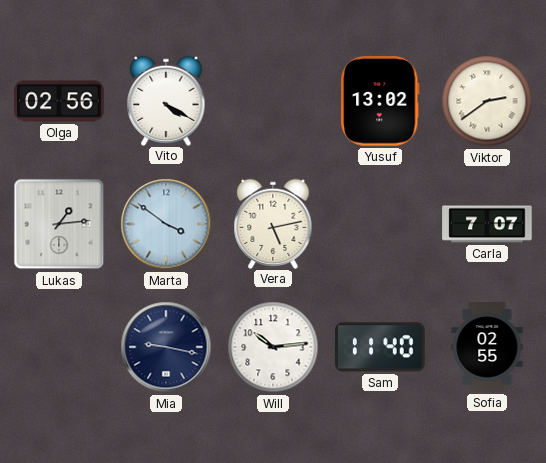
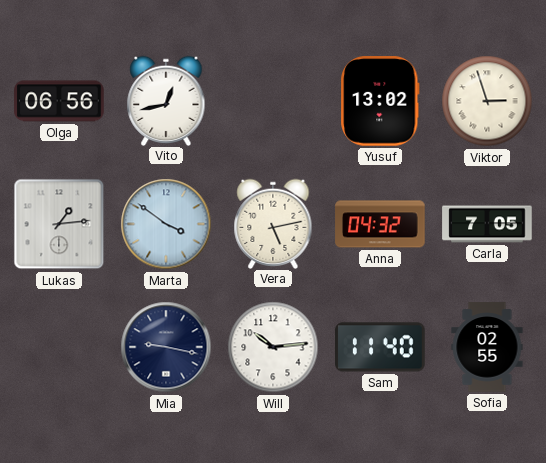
Olga: 02:56 -> 06:56 (59, 101)
Vito: 4:20 -> 12:43 (166, 100)
Viktor: 2:39 -> 2:57 (487, 101)
Anna: none -> 04:32 (380, 224)
Carla: 7:07 -> 7:05 (487, 224)
